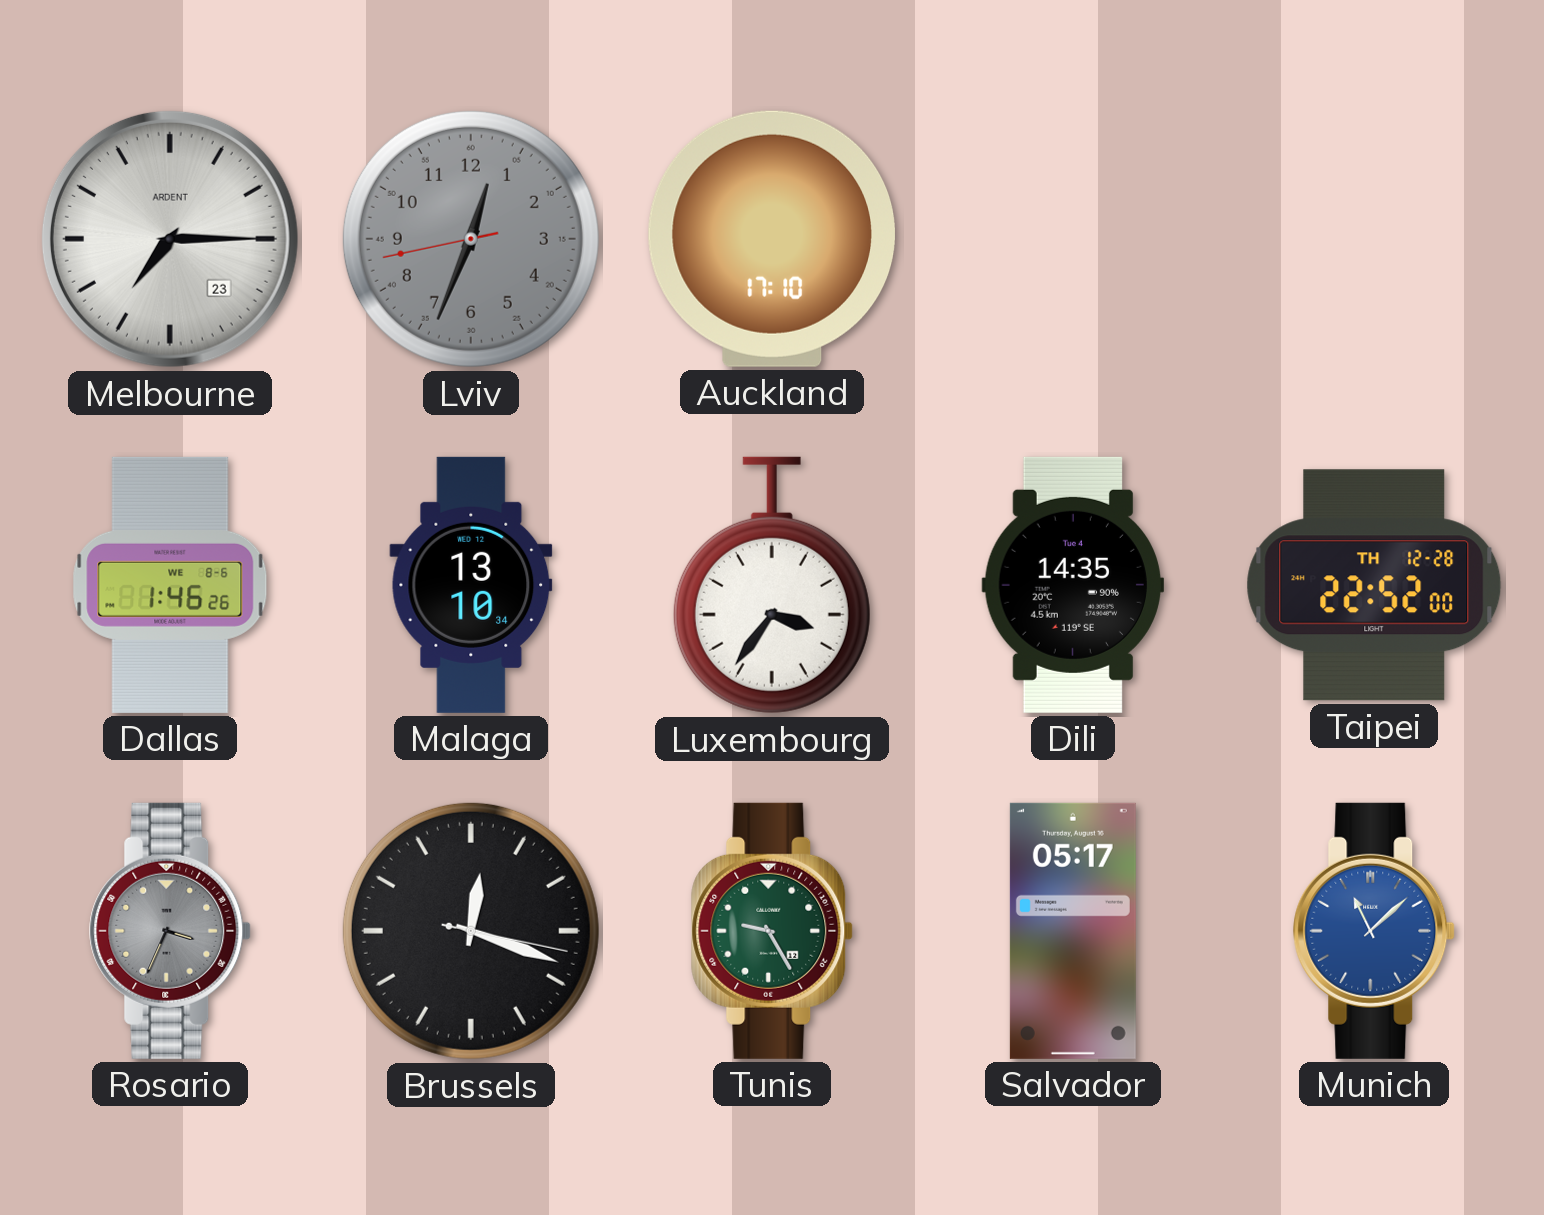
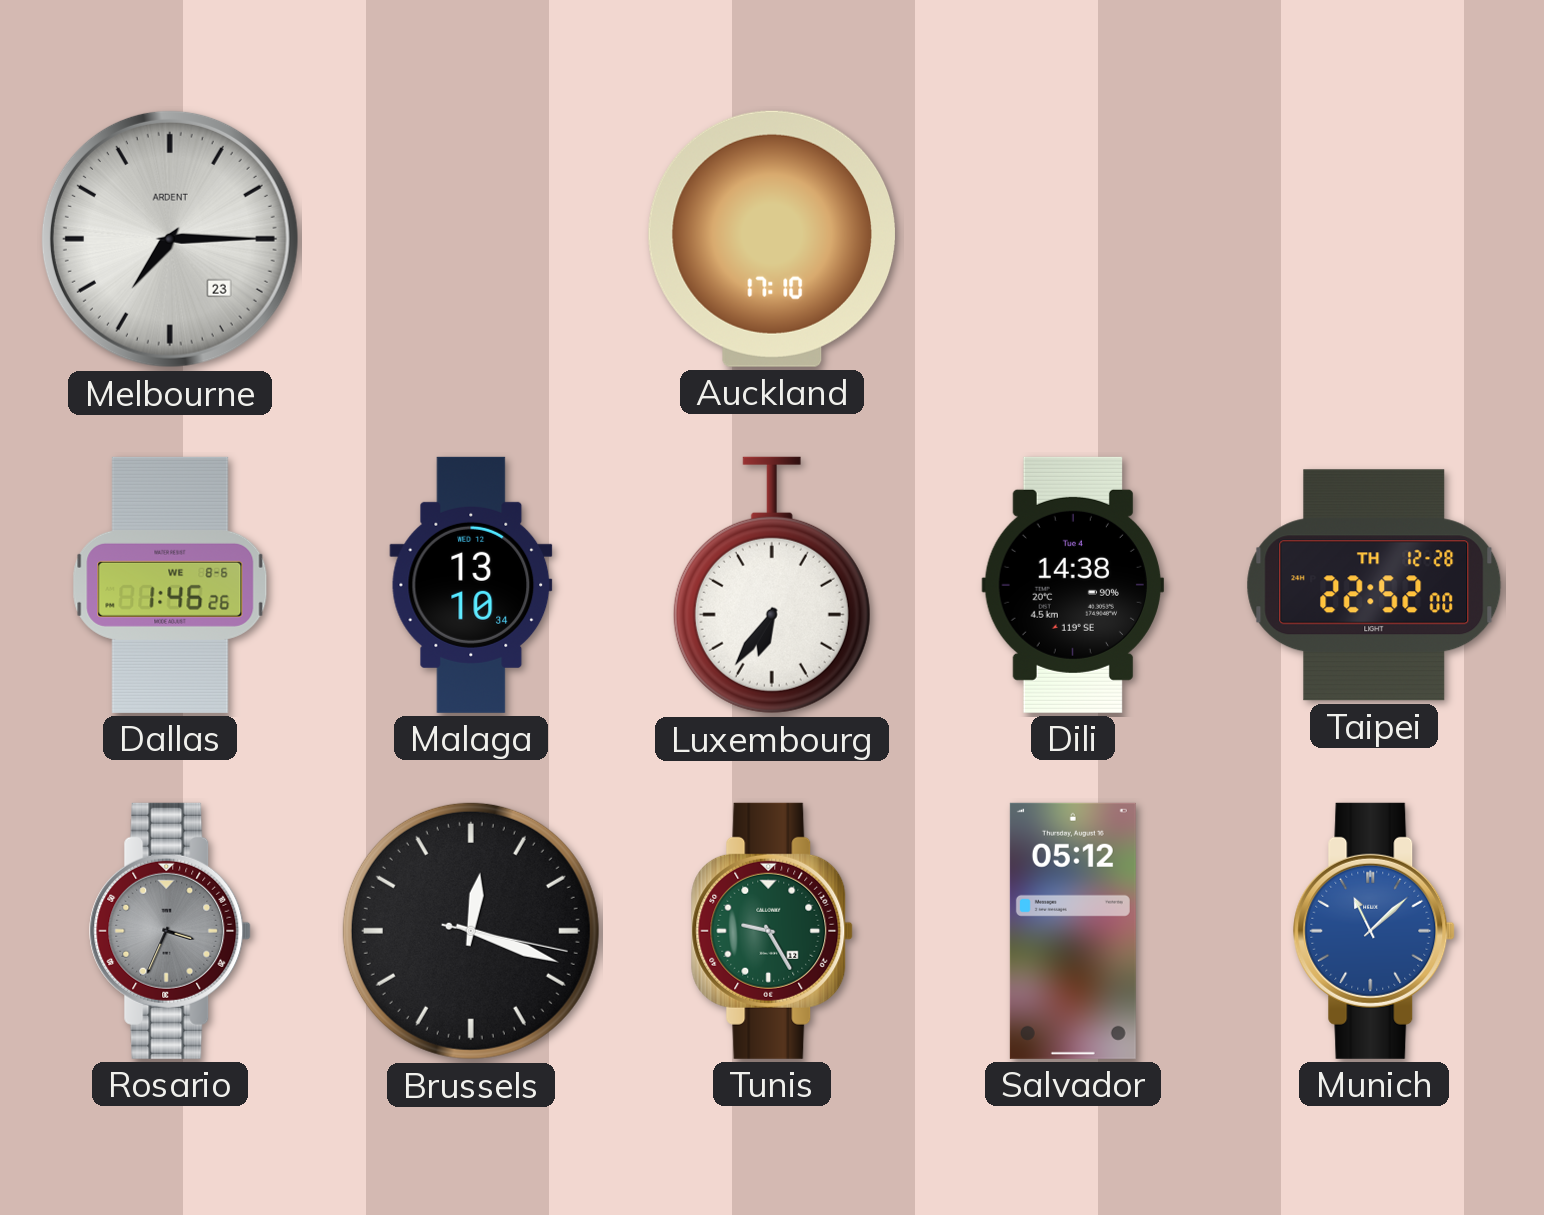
Lviv: 12:33 -> none (471, 239)
Luxembourg: 3:36 -> 6:36 (772, 585)
Dili: 14:35 -> 14:38 (1072, 585)
Salvador: 05:17 -> 05:12 (1073, 931)
